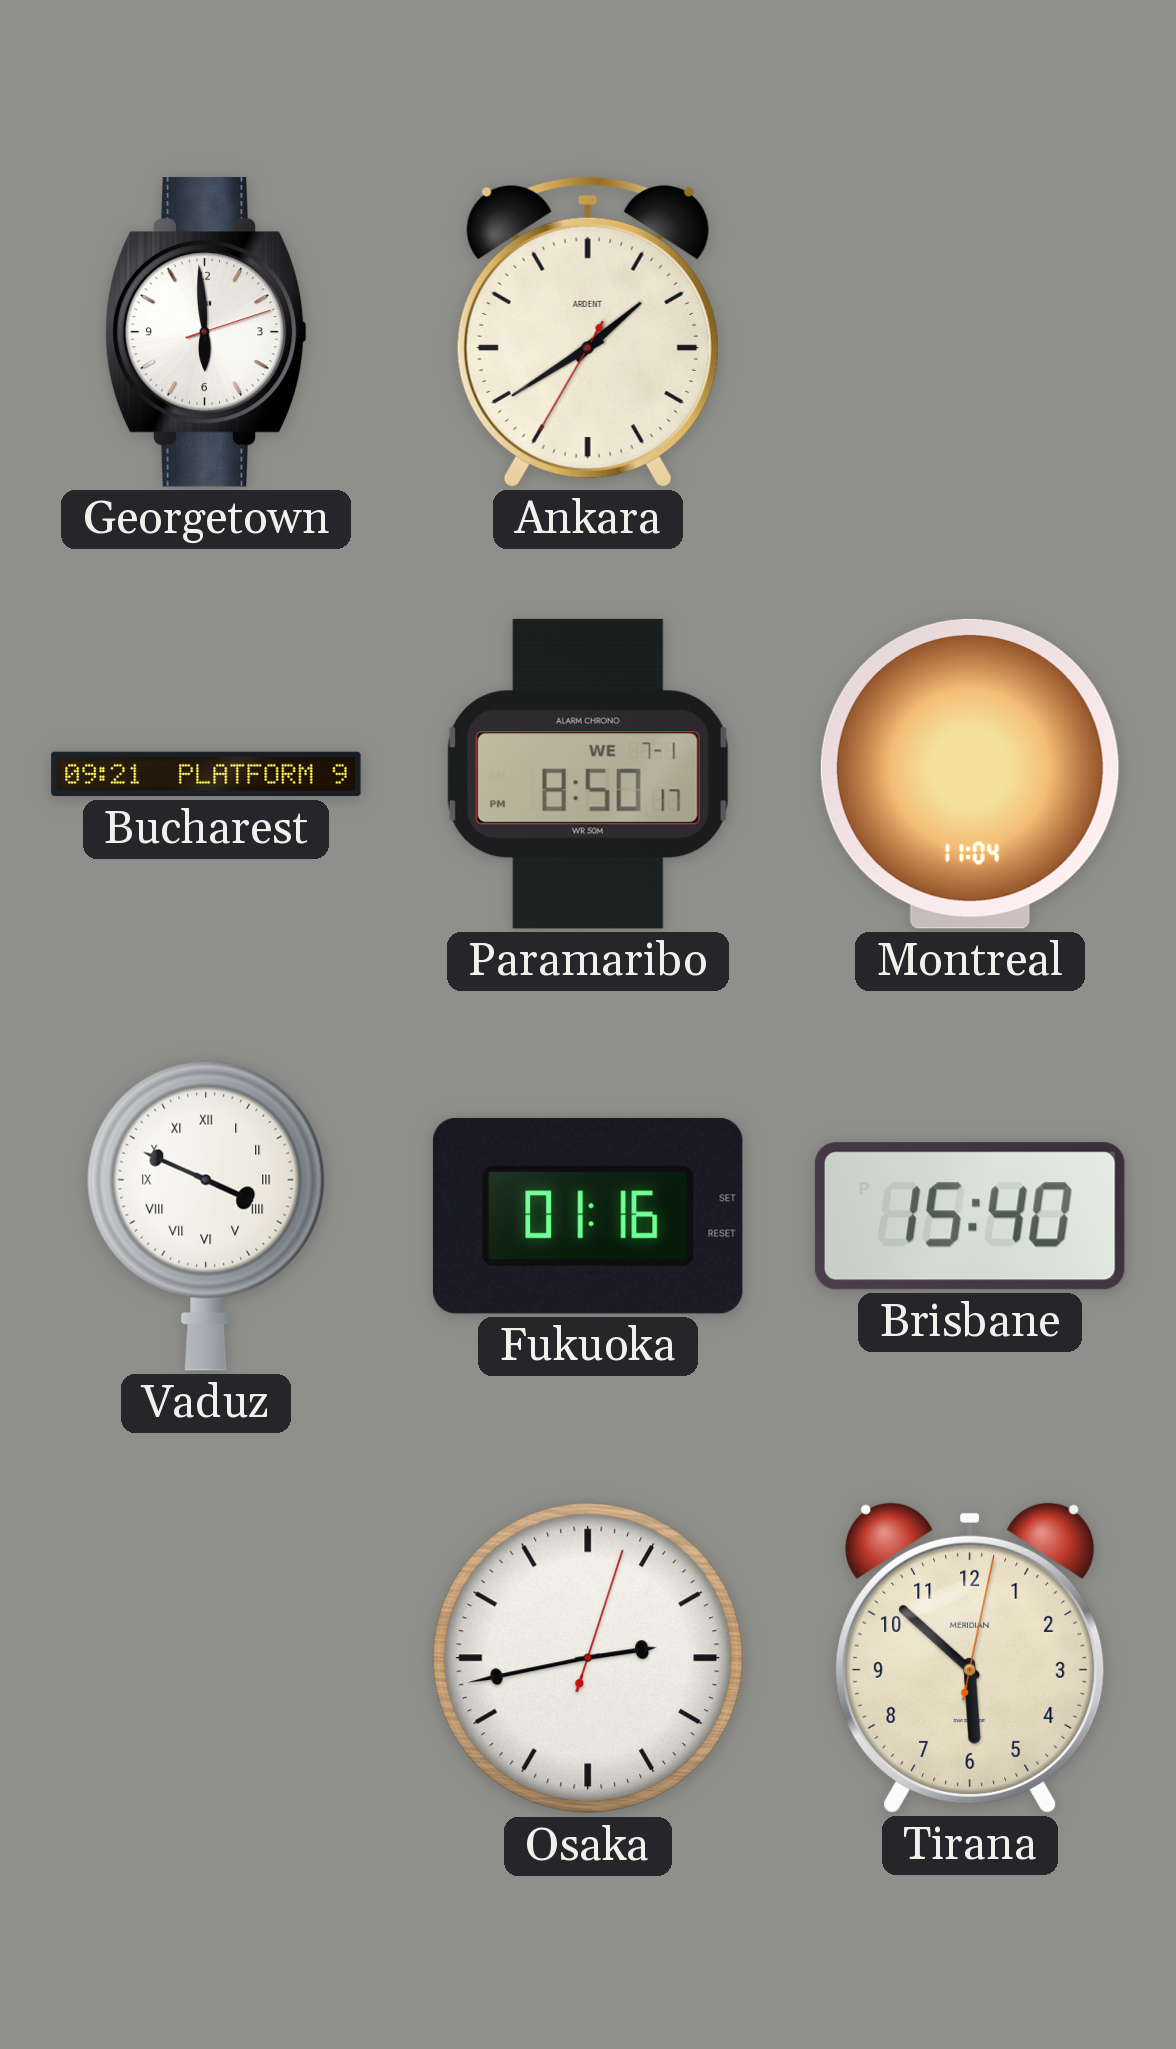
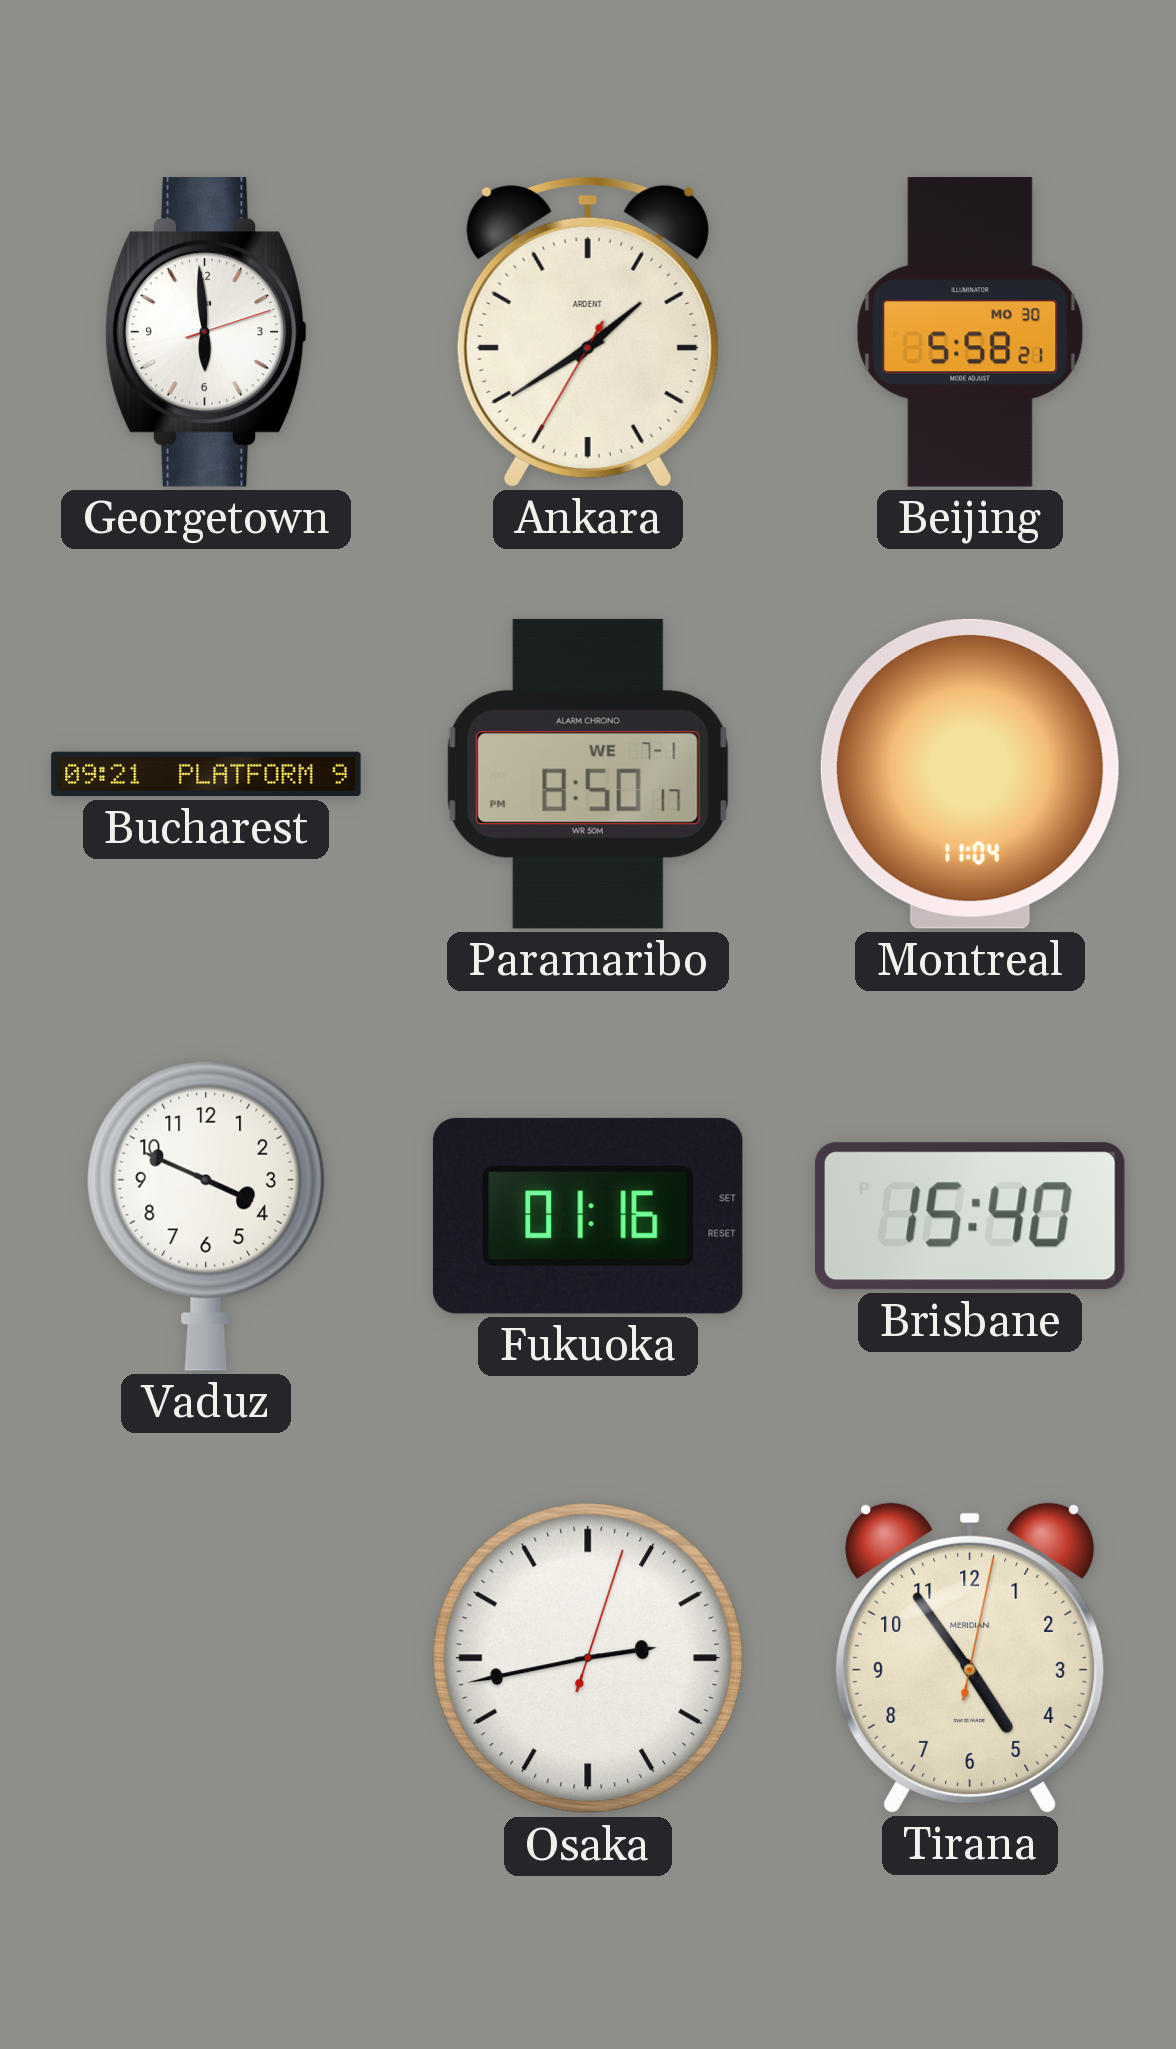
Beijing: none -> 5:58 (970, 332)
Vaduz numerals: Roman -> Arabic (206, 1216)
Tirana: 5:52 -> 4:54 (970, 1658)
